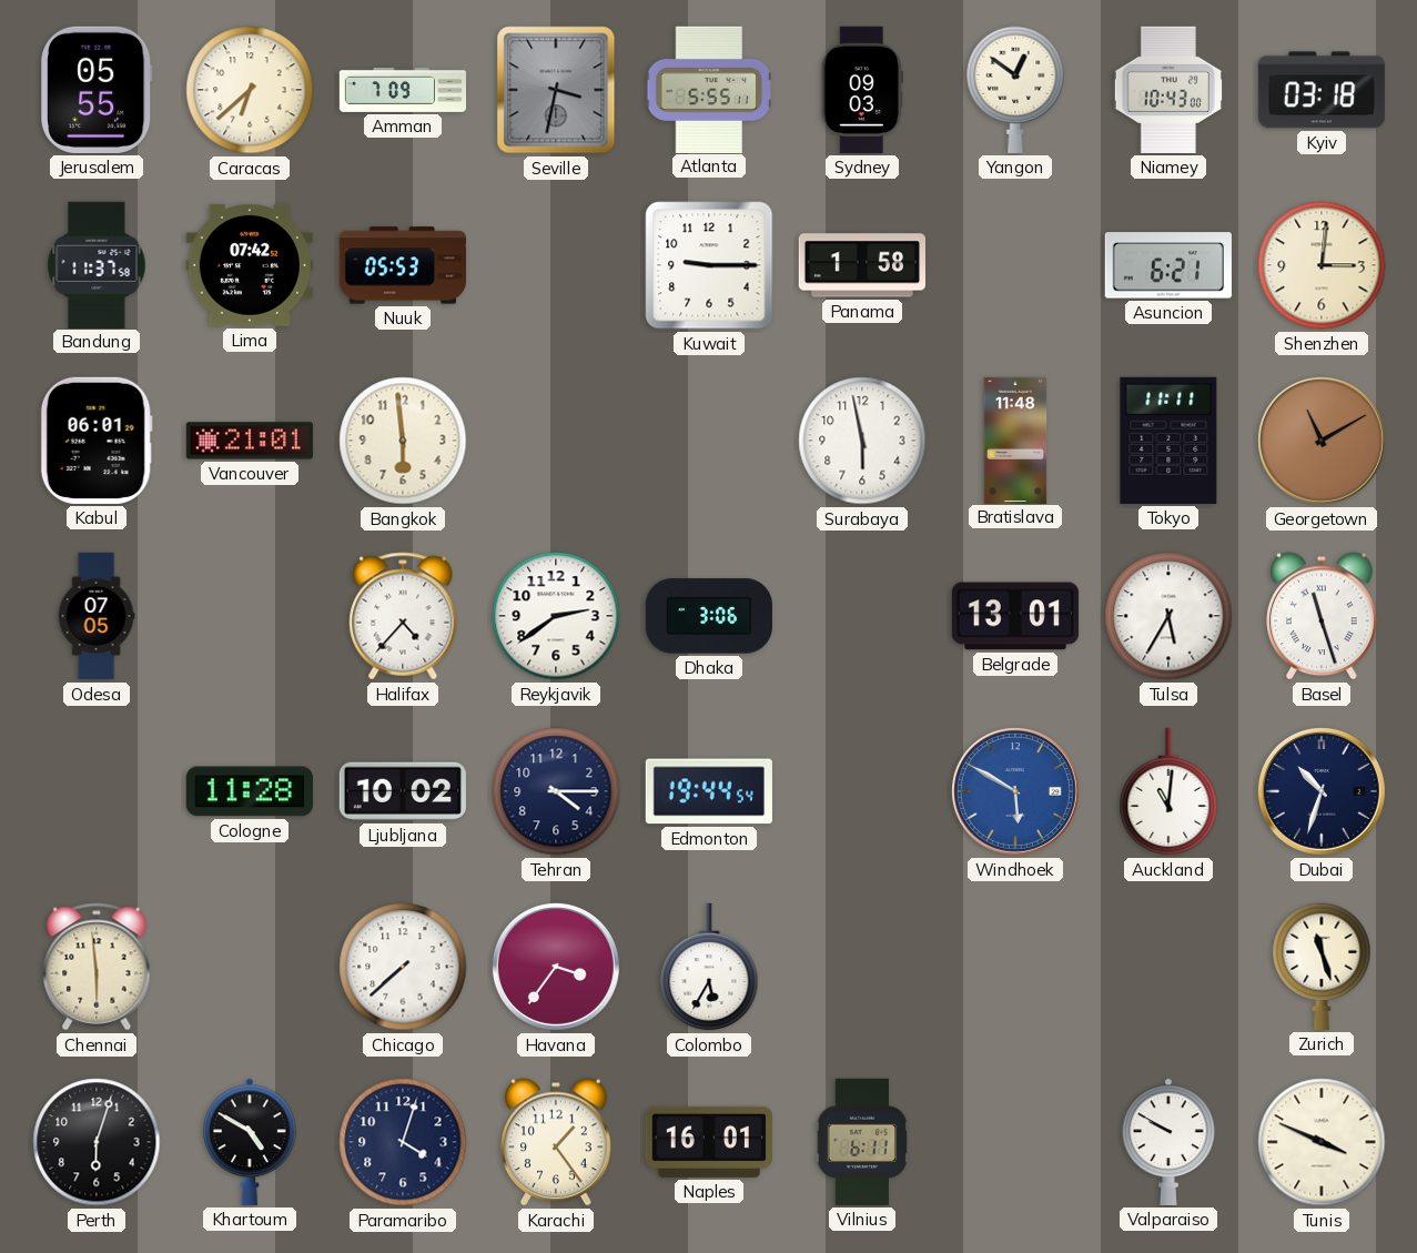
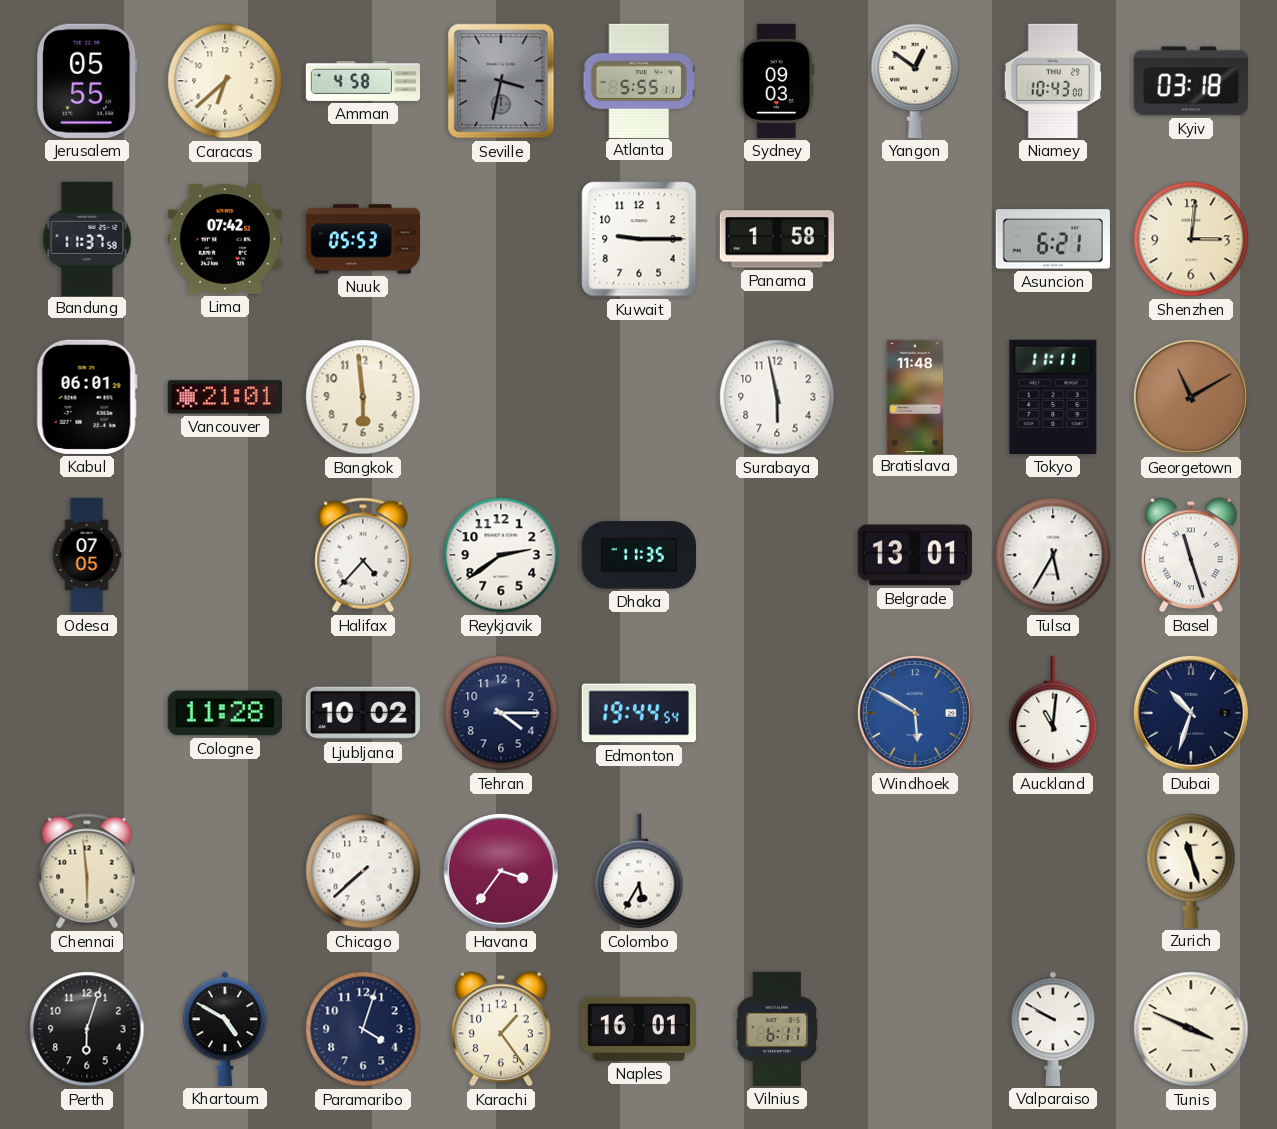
Amman: 7:09 -> 4:58 (363, 81)
Dhaka: 3:06 -> 11:35 (639, 555)
